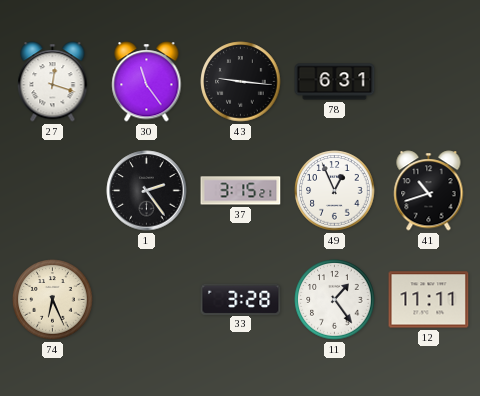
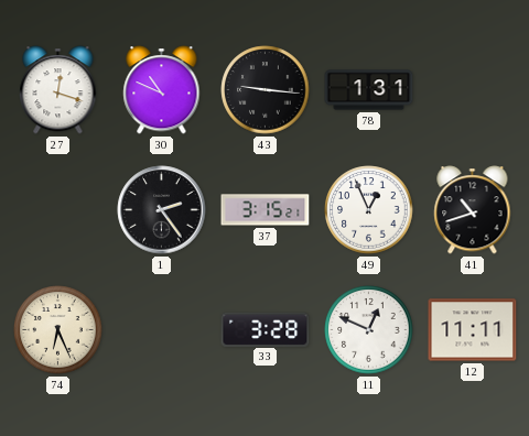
30: 11:24 -> 10:49 (162, 90)
78: 6:31 -> 1:31 (369, 90)
11: 1:24 -> 12:49 (369, 330)
